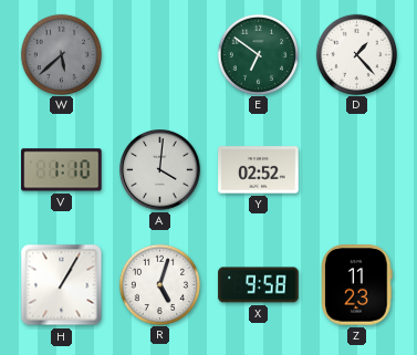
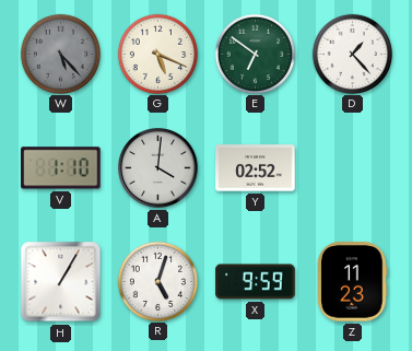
W: 5:38 -> 5:23 (60, 54)
G: none -> 5:19 (157, 54)
X: 9:58 -> 9:59 (256, 282)
